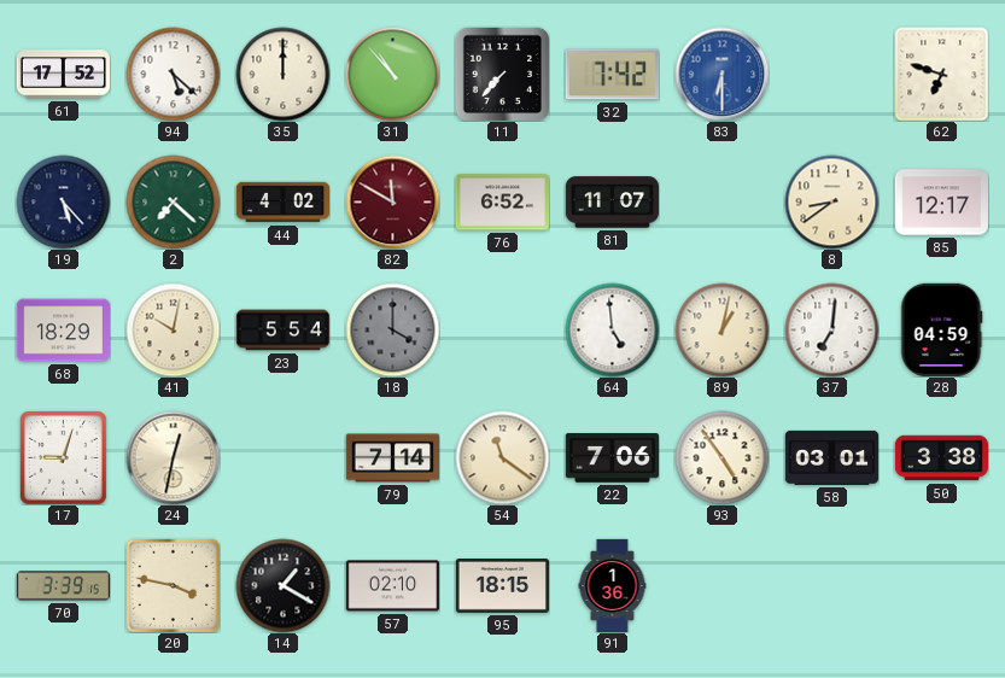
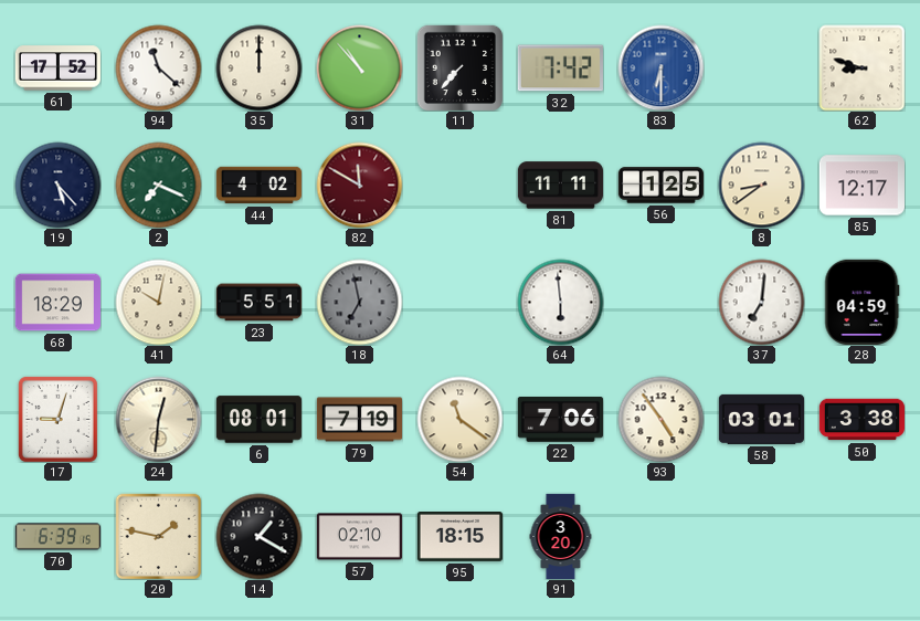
94: 5:22 -> 11:22 (158, 67)
62: 6:48 -> 8:48 (861, 67)
2: 7:22 -> 7:19 (158, 185)
76: 6:52 -> none (502, 203)
81: 11:07 -> 11:11 (560, 186)
56: none -> 1:25 (660, 186)
23: 5:54 -> 5:51 (258, 303)
18: 4:00 -> 6:58 (359, 302)
64: 4:59 -> 5:59 (560, 302)
89: 1:02 -> none (721, 329)
24: 12:32 -> 12:31 (158, 419)
6: none -> 08:01 (258, 420)
79: 7:14 -> 7:19 (359, 420)
70: 3:39 -> 6:39 (57, 537)
20: 3:47 -> 1:47 (158, 536)
91: 1:36 -> 3:20 (561, 536)
